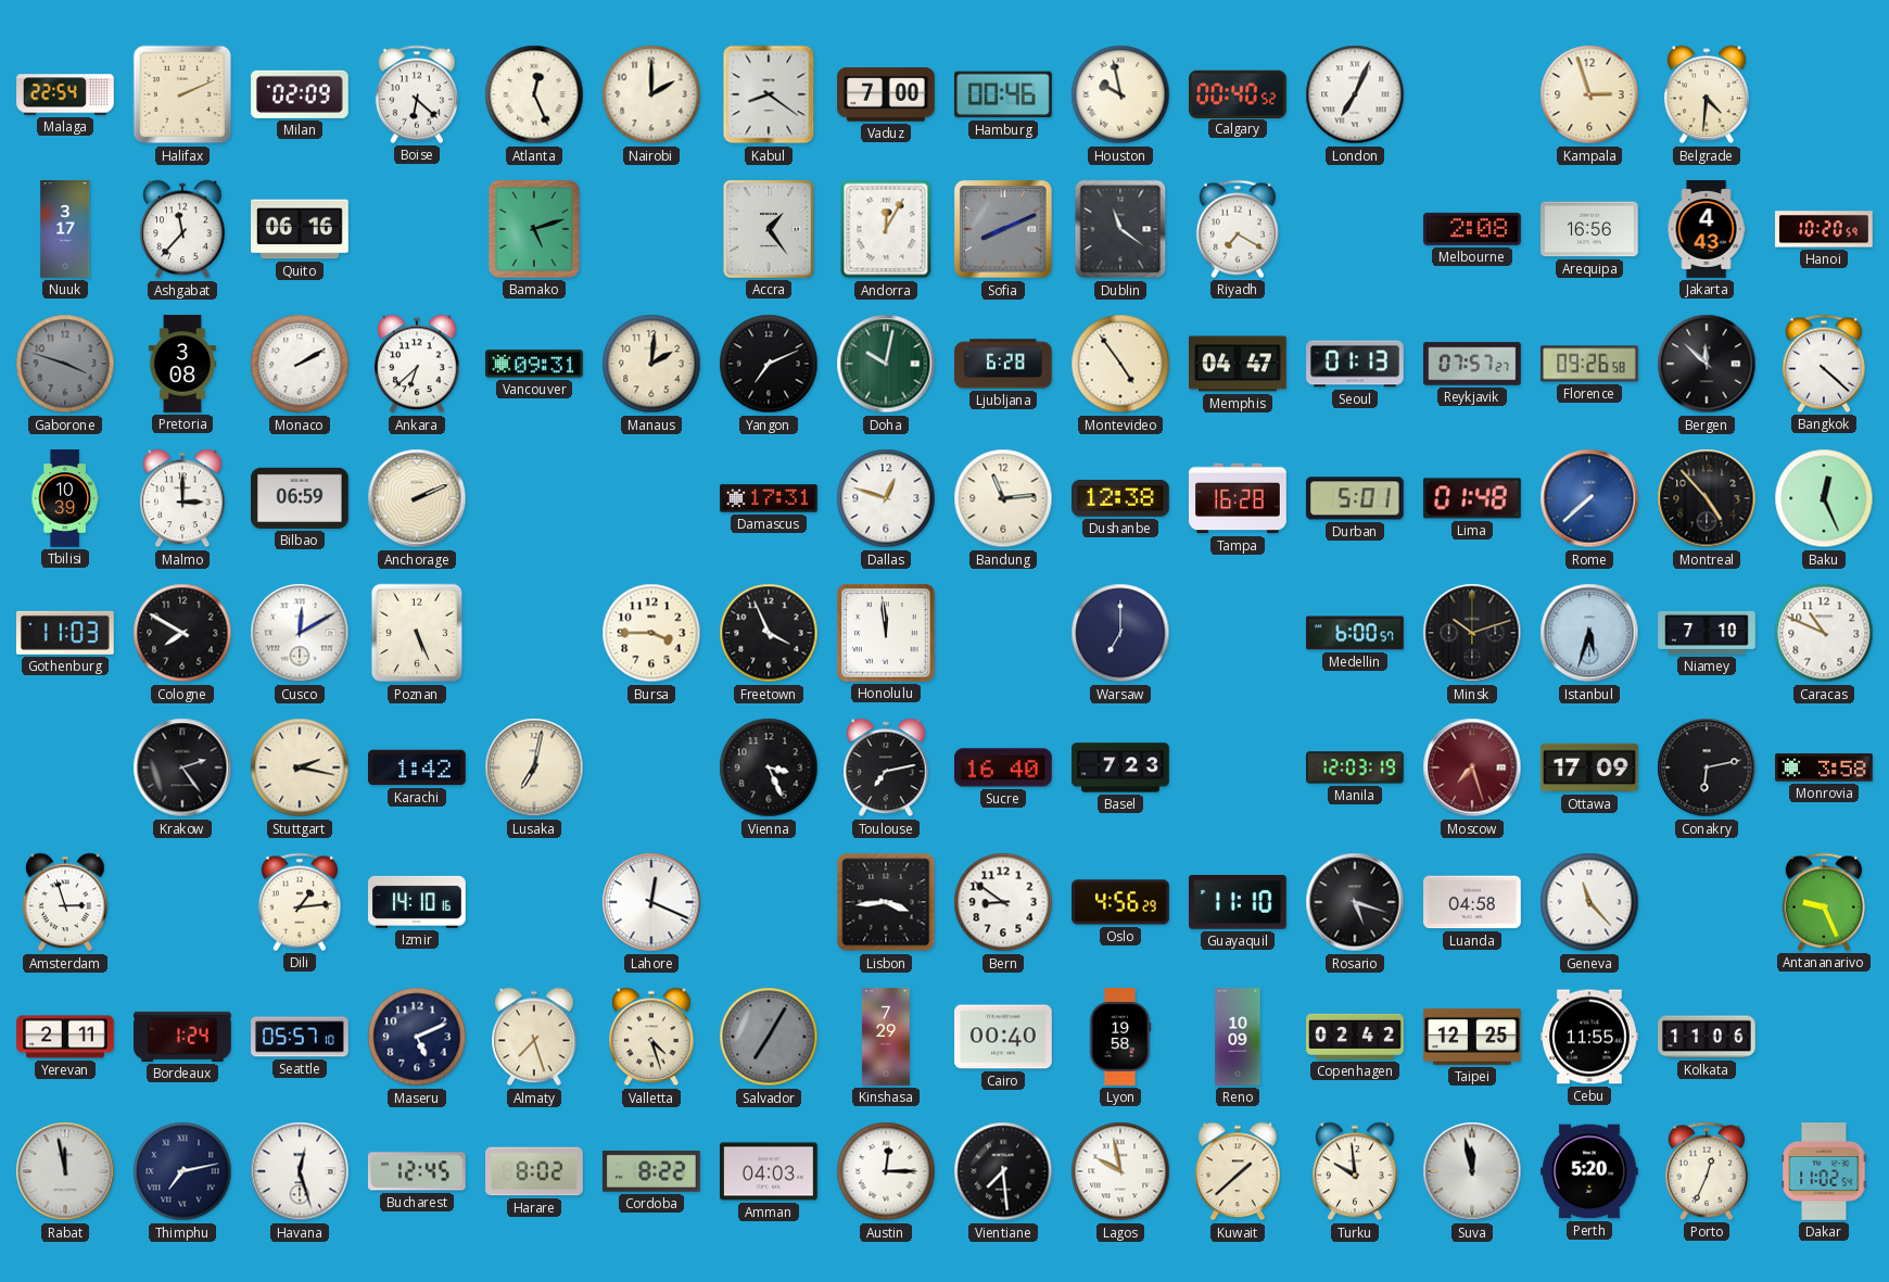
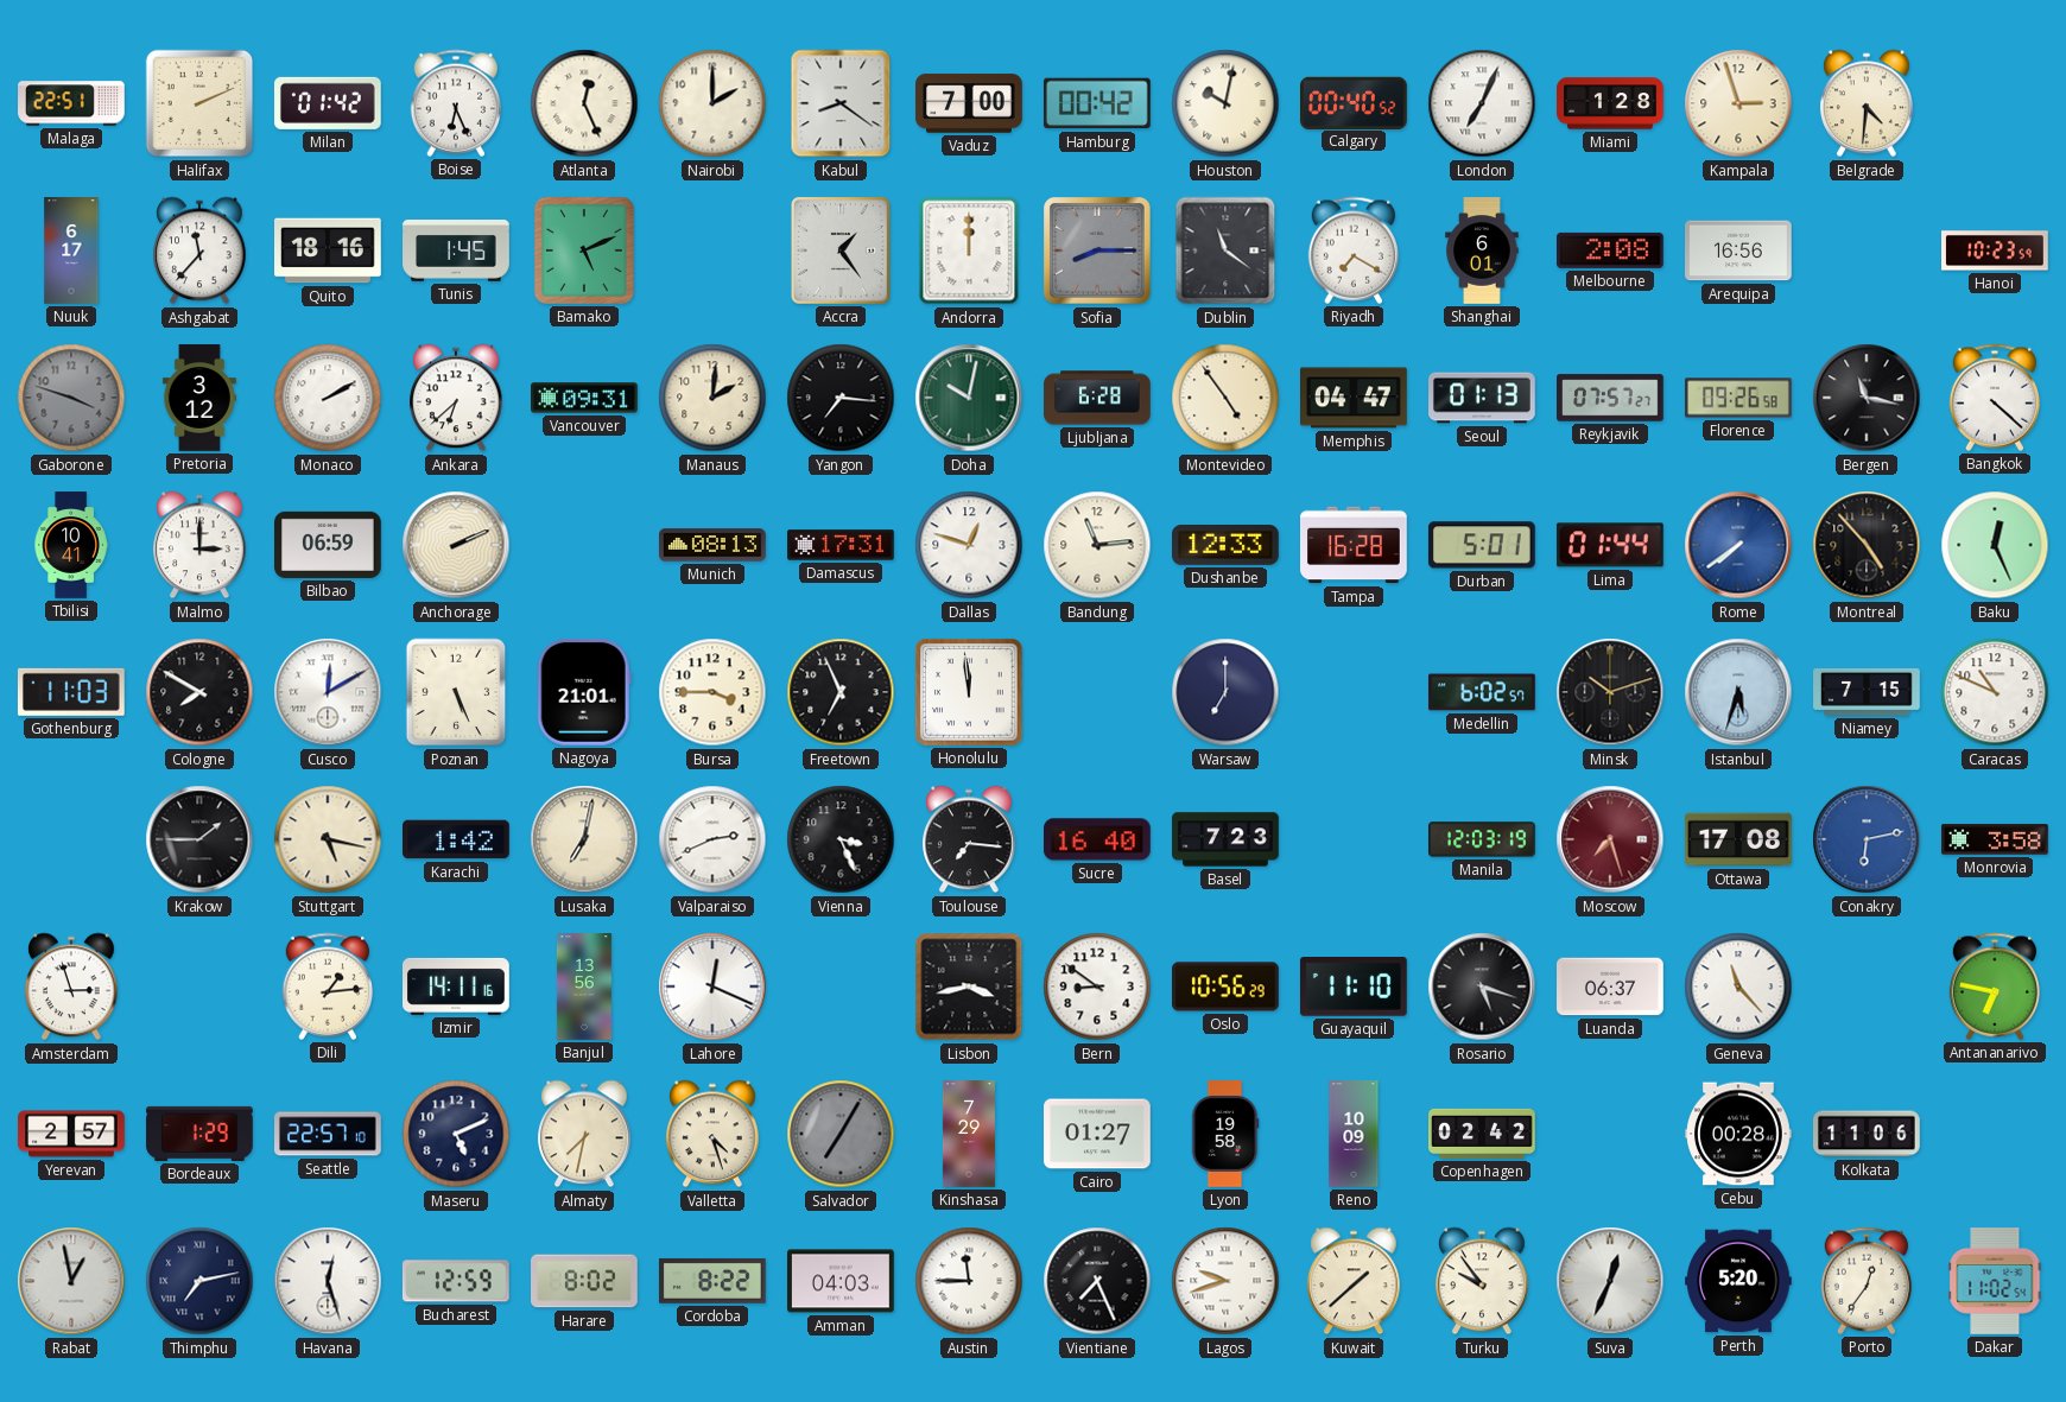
Malaga: 22:54 -> 22:51 (71, 103)
Milan: 02:09 -> 01:42 (328, 103)
Boise: 6:22 -> 6:26 (455, 103)
Hamburg: 00:46 -> 00:42 (1097, 103)
Houston: 9:58 -> 10:02 (1225, 103)
Miami: none -> 1:28 (1610, 103)
Nuuk: 3:17 -> 6:17 (71, 250)
Quito: 06:16 -> 18:16 (328, 250)
Tunis: none -> 1:45 (456, 252)
Bamako: 5:12 -> 5:11 (584, 250)
Andorra: 12:05 -> 12:00 (969, 250)
Sofia: 8:11 -> 8:15 (1097, 250)
Shanghai: none -> 6:01 (1482, 250)
Jakarta: 4:43 -> none (1707, 229)
Hanoi: 10:20 -> 10:23 (1995, 250)
Pretoria: 3:08 -> 3:12 (199, 398)
Yangon: 7:11 -> 7:16 (841, 398)
Bergen: 11:52 -> 11:17 (1867, 398)
Tbilisi: 10:39 -> 10:41 (71, 545)
Munich: none -> 08:13 (712, 545)
Dushanbe: 12:38 -> 12:33 (1227, 546)
Lima: 01:48 -> 01:44 (1610, 545)
Rome: 7:38 -> 7:39 (1738, 545)
Nagoya: none -> 21:01 (584, 692)
Freetown: 3:56 -> 6:56 (841, 692)
Medellin: 6:00 -> 6:02 (1482, 692)
Niamey: 7:10 -> 7:15 (1867, 692)
Krakow: 2:24 -> 1:45 (199, 839)
Stuttgart: 2:17 -> 5:17 (328, 839)
Valparaiso: none -> 2:41 (712, 839)
Toulouse: 7:13 -> 7:16 (969, 839)
Ottawa: 17:09 -> 17:08 (1738, 839)
Conakry dial: black -> blue (1867, 839)
Izmir: 14:10 -> 14:11 (457, 987)
Banjul: none -> 13:56 (584, 987)
Lisbon: 3:44 -> 3:43 (969, 987)
Oslo: 4:56 -> 10:56 (1227, 987)
Luanda: 04:58 -> 06:37 (1610, 987)
Antananarivo: 9:26 -> 6:47 (1994, 987)
Yerevan: 2:11 -> 2:57 (71, 1134)
Bordeaux: 1:24 -> 1:29 (199, 1134)
Seattle: 05:57 -> 22:57 (329, 1134)
Almaty: 7:27 -> 7:32 (584, 1134)
Cairo: 00:40 -> 01:27 (1097, 1134)
Taipei: 12:25 -> none (1473, 1037)
Cebu: 11:55 -> 00:28 (1738, 1134)
Rabat: 11:58 -> 12:58 (71, 1281)
Bucharest: 12:45 -> 12:59 (456, 1281)
Austin: 12:15 -> 11:45 (969, 1281)
Vientiane: 7:29 -> 7:26 (1097, 1281)
Lagos: 9:58 -> 9:42 (1225, 1281)
Turku: 9:59 -> 9:54 (1482, 1281)
Suva: 11:58 -> 12:34 (1610, 1281)
Porto: 12:34 -> 12:36 (1865, 1281)
